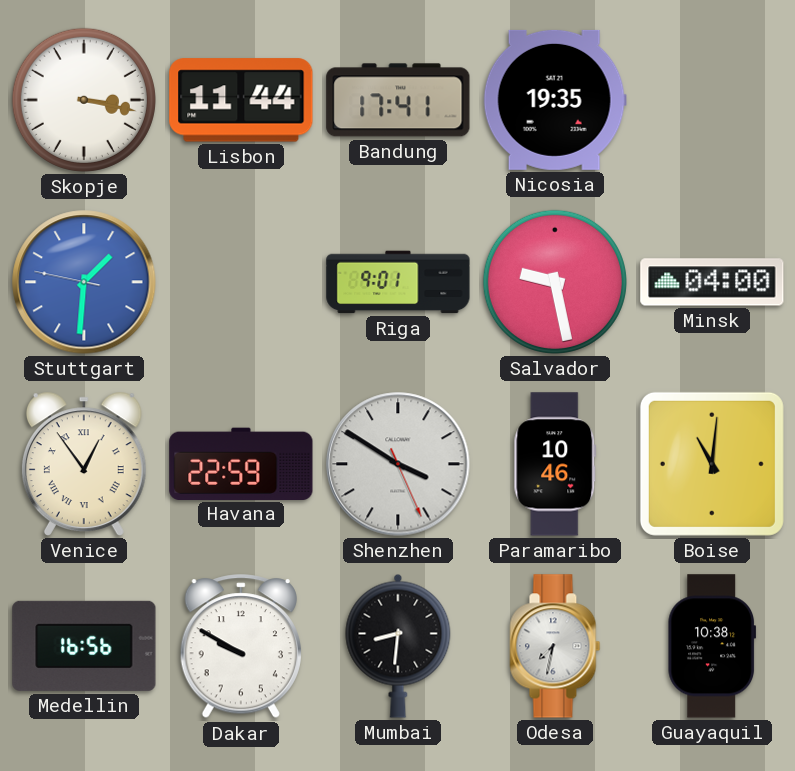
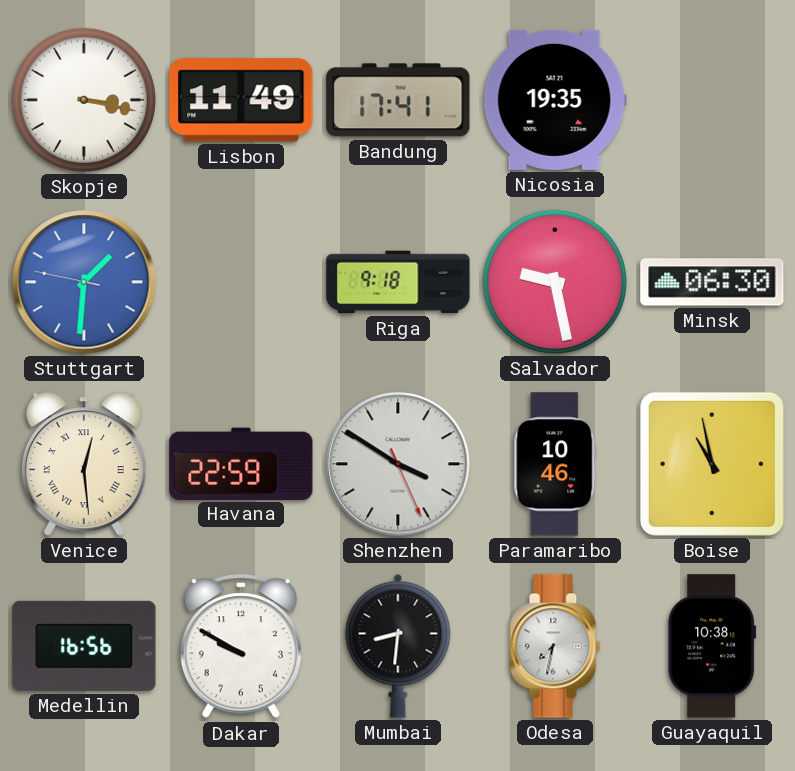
Lisbon: 11:44 -> 11:49 (241, 100)
Riga: 9:01 -> 9:18 (398, 282)
Minsk: 04:00 -> 06:30 (712, 282)
Venice: 12:54 -> 12:29 (84, 464)
Boise: 11:01 -> 10:58 (712, 464)
